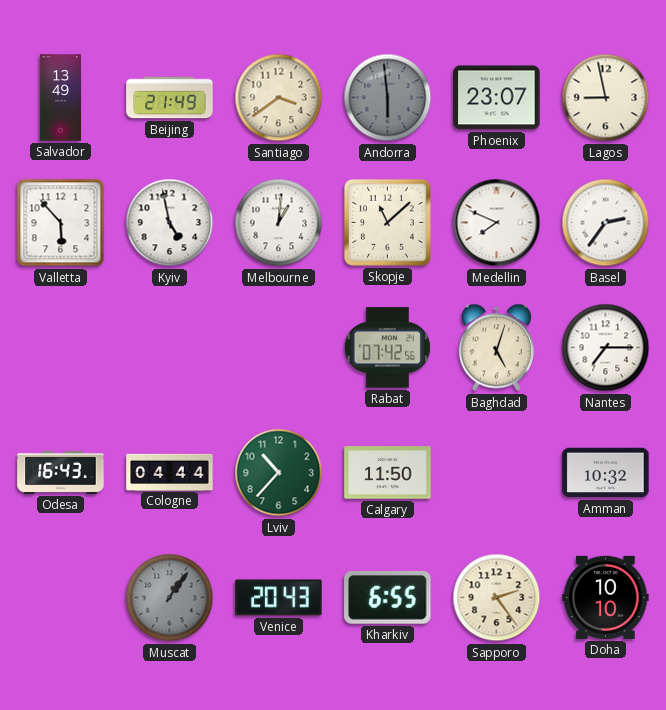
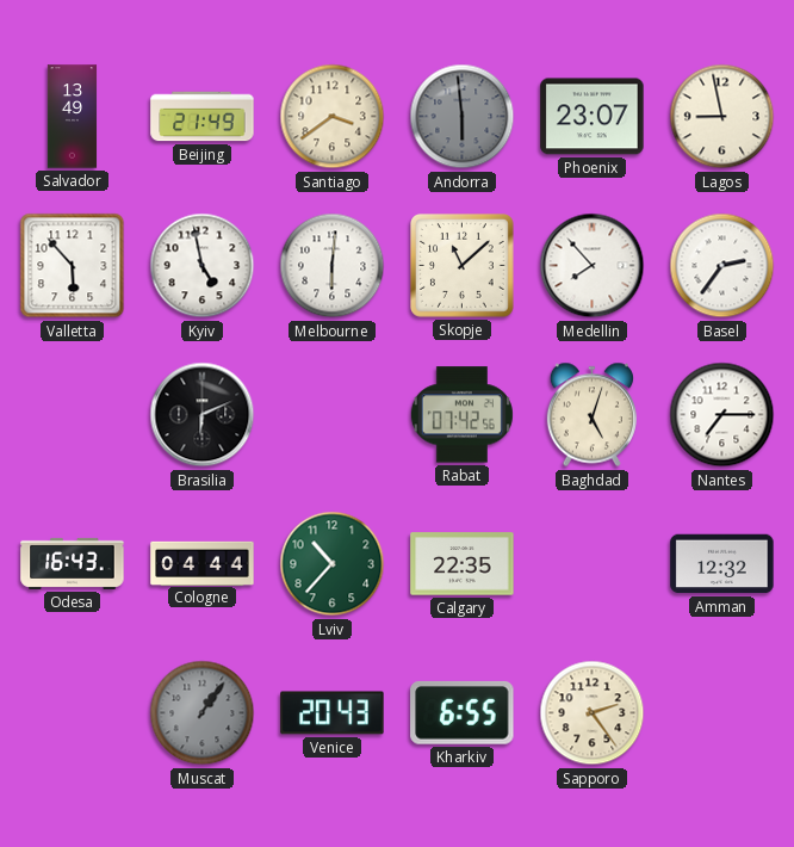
Melbourne: 1:01 -> 6:01 (333, 266)
Medellin: 7:49 -> 7:53 (593, 266)
Brasilia: none -> 6:11 (203, 415)
Calgary: 11:50 -> 22:35 (463, 564)
Amman: 10:32 -> 12:32 (722, 564)
Doha: 10:10 -> none (606, 597)
